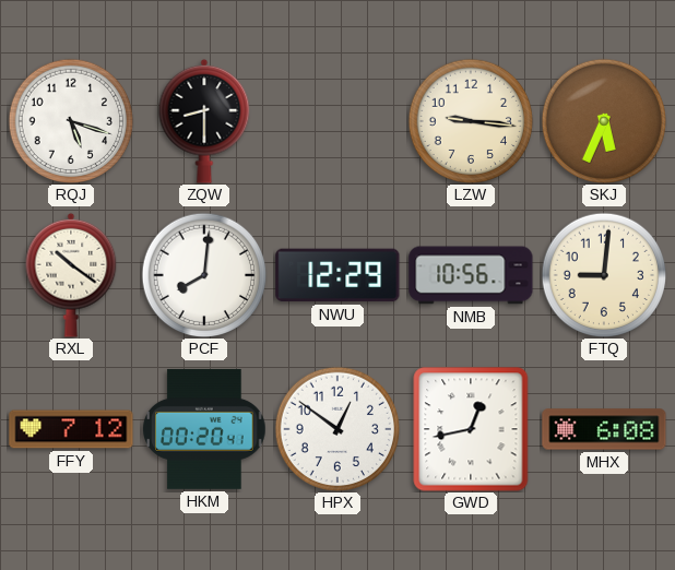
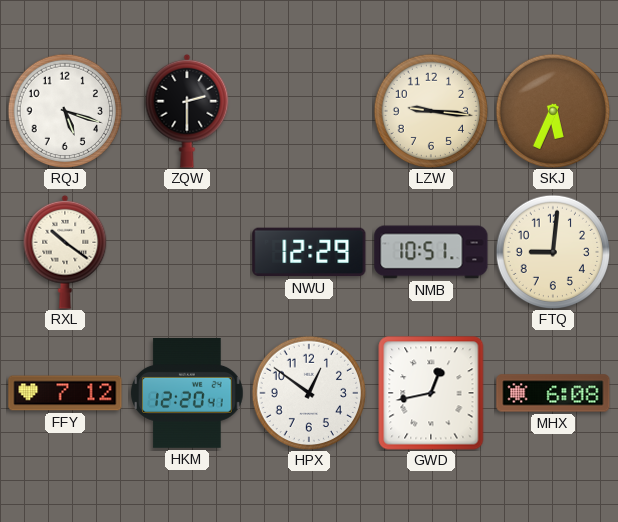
ZQW: 8:30 -> 2:30 (187, 111)
PCF: 8:01 -> none (204, 275)
NMB: 10:56 -> 10:51 (431, 252)
HKM: 00:20 -> 12:20 (187, 393)
